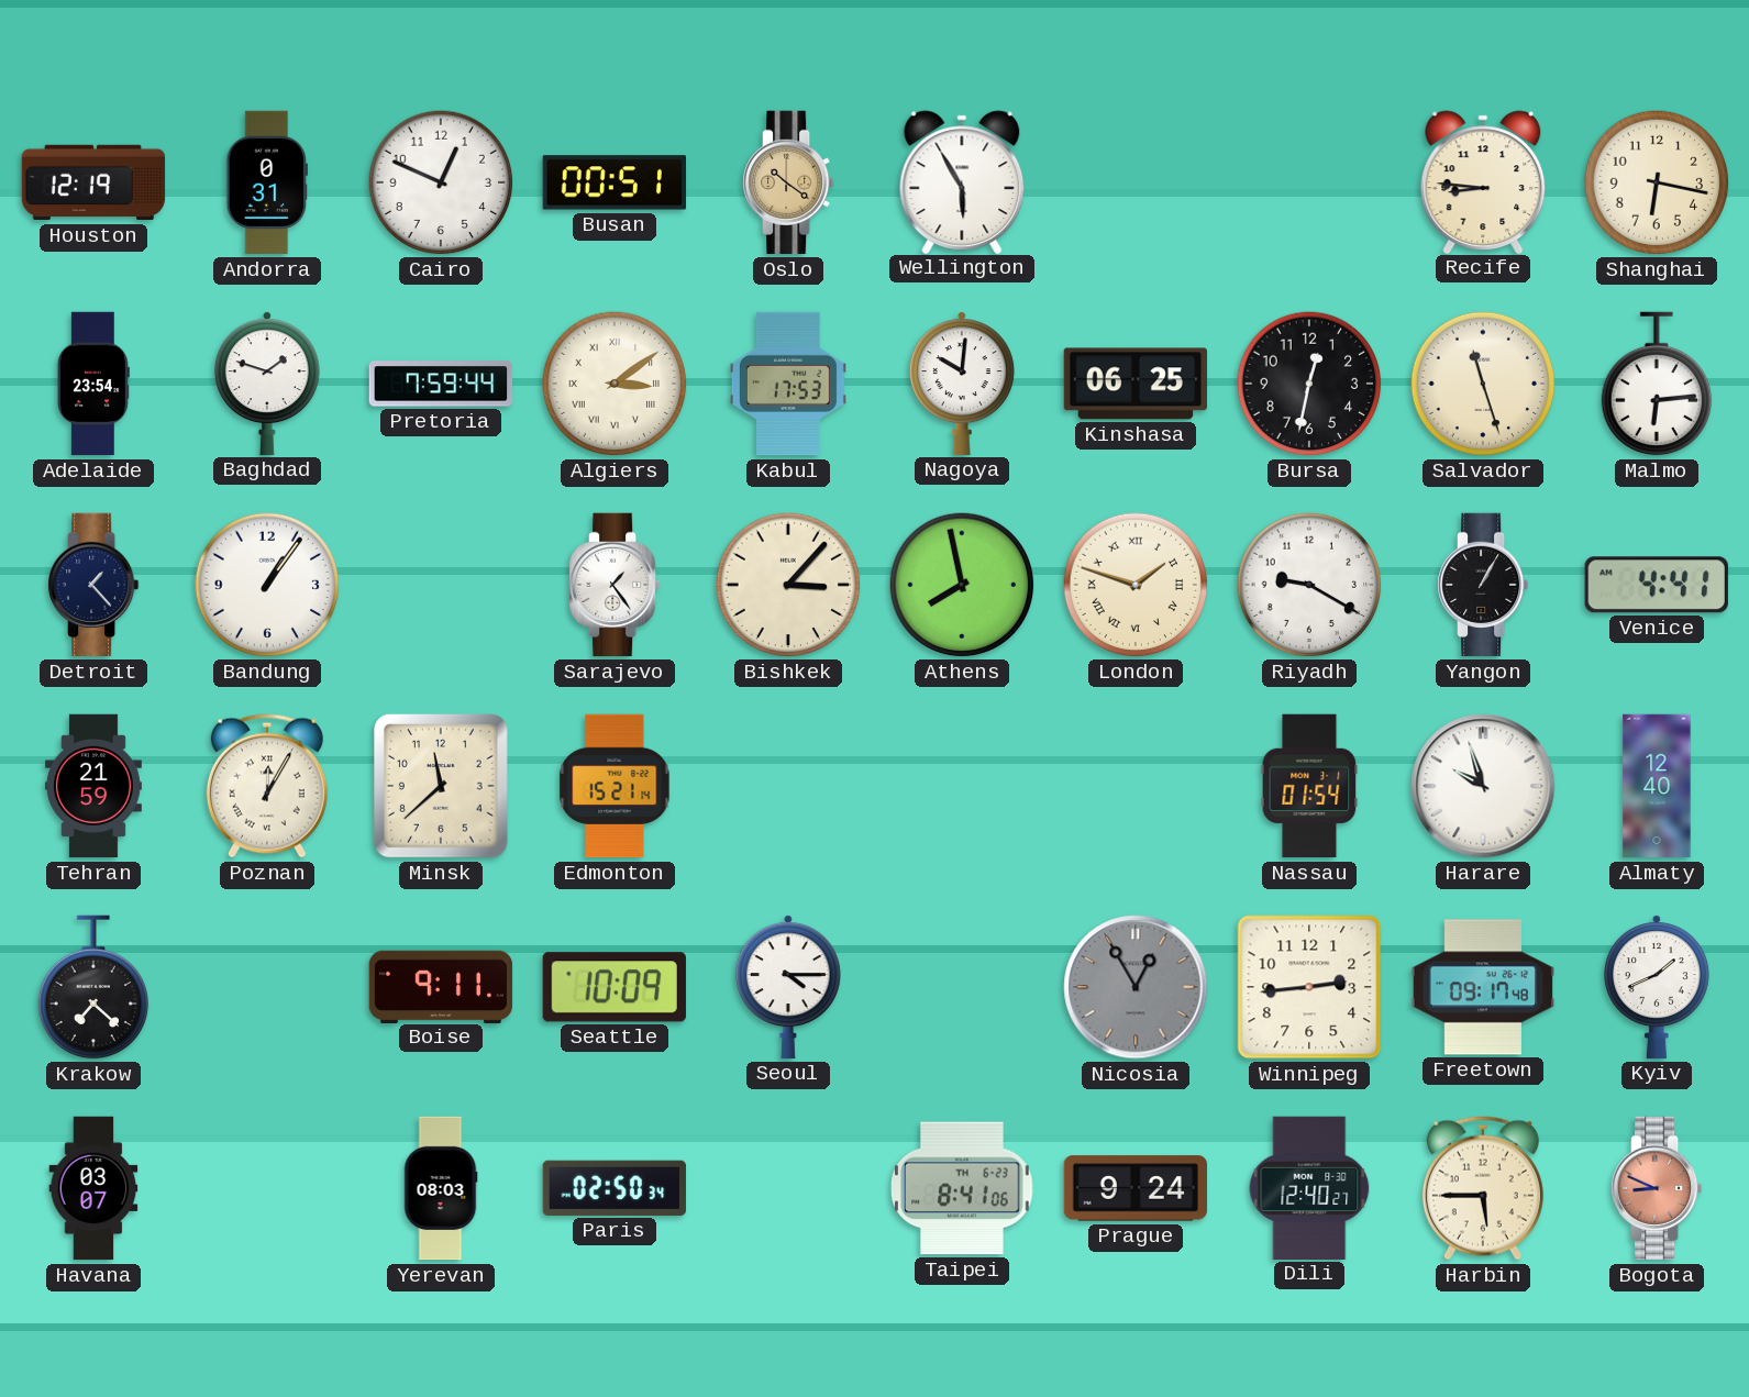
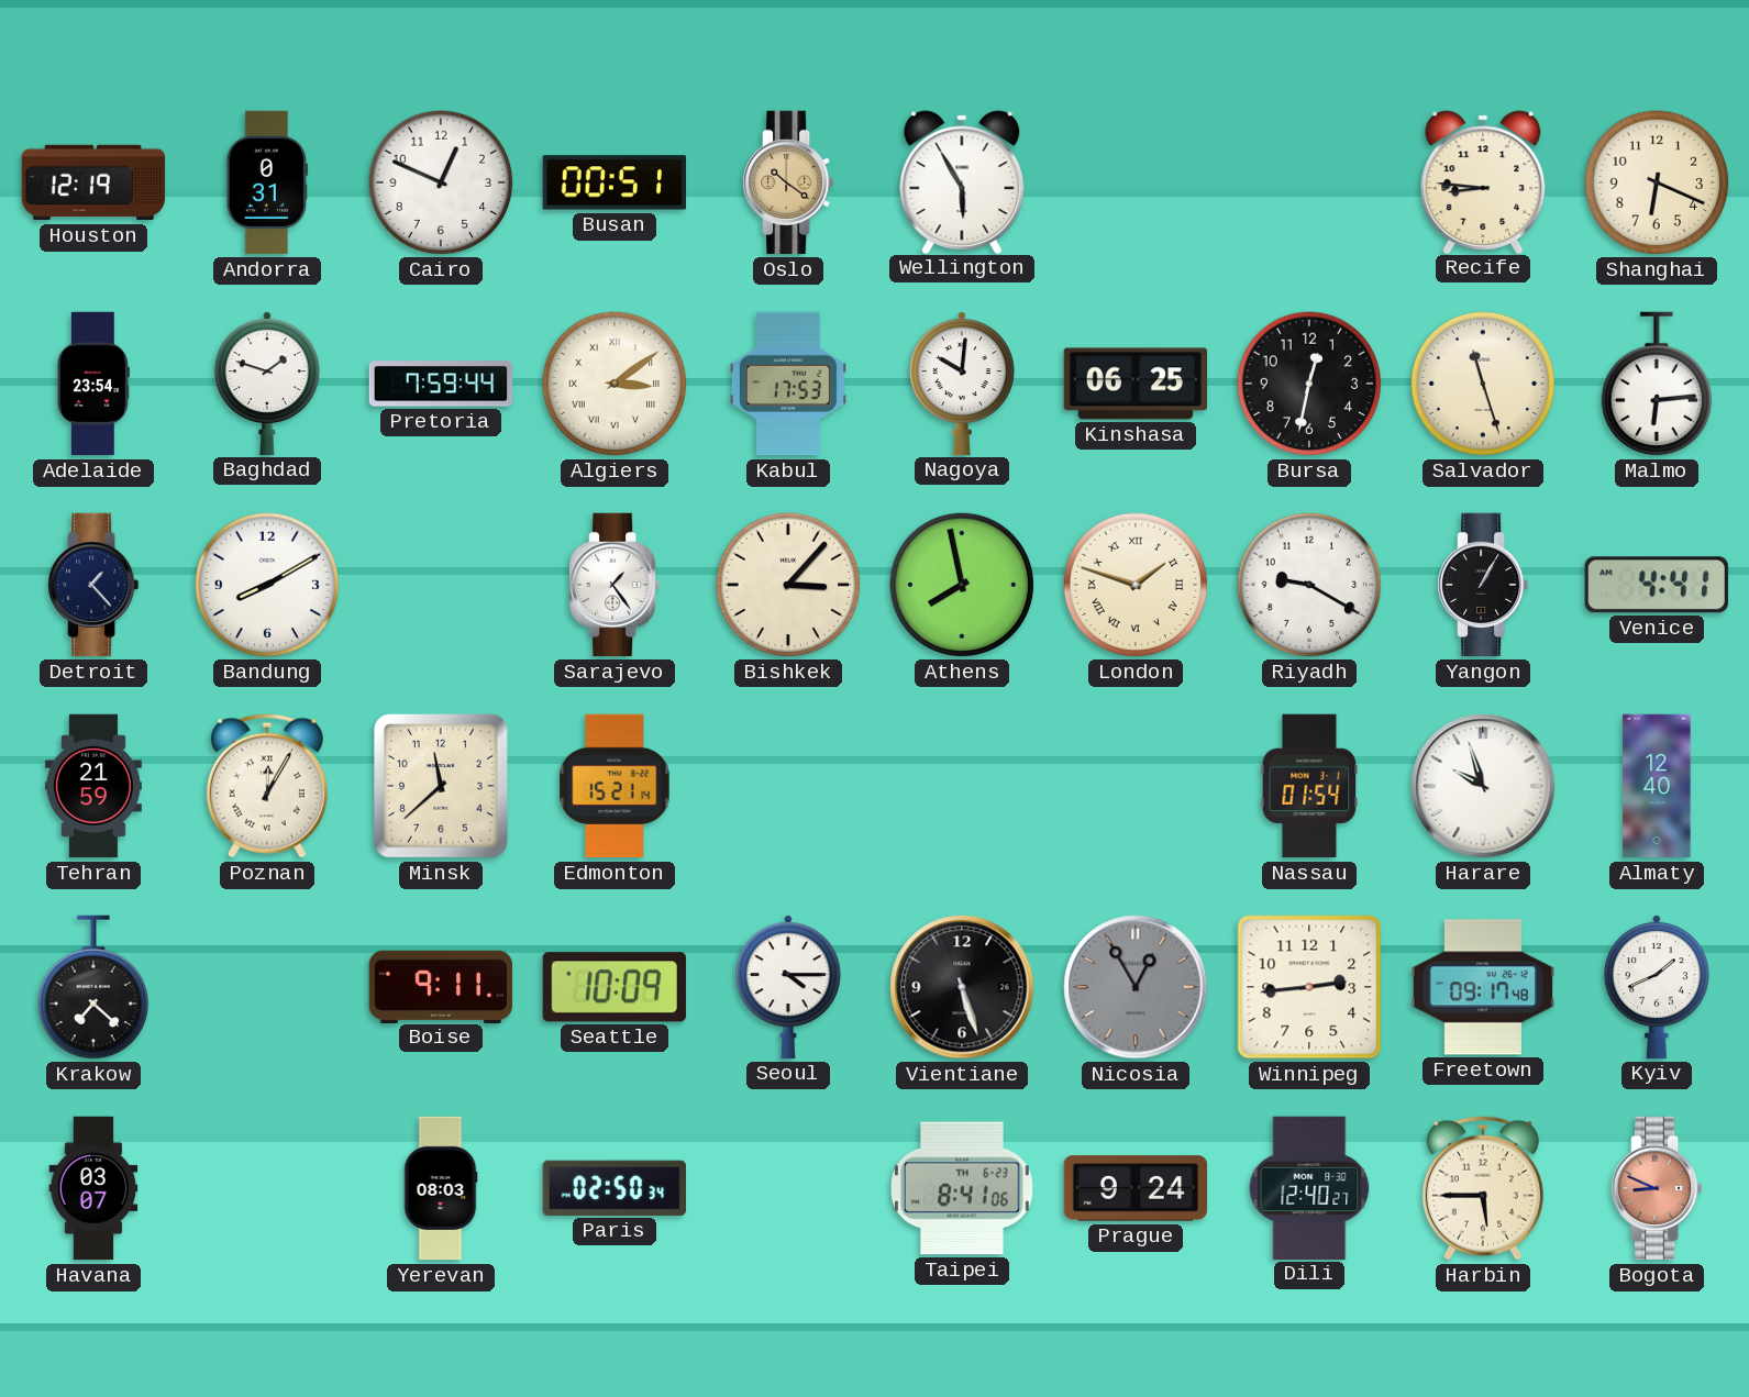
Shanghai: 6:17 -> 6:19 (1657, 182)
Bandung: 1:06 -> 8:10 (267, 585)
Vientiane: none -> 5:27 (962, 987)
